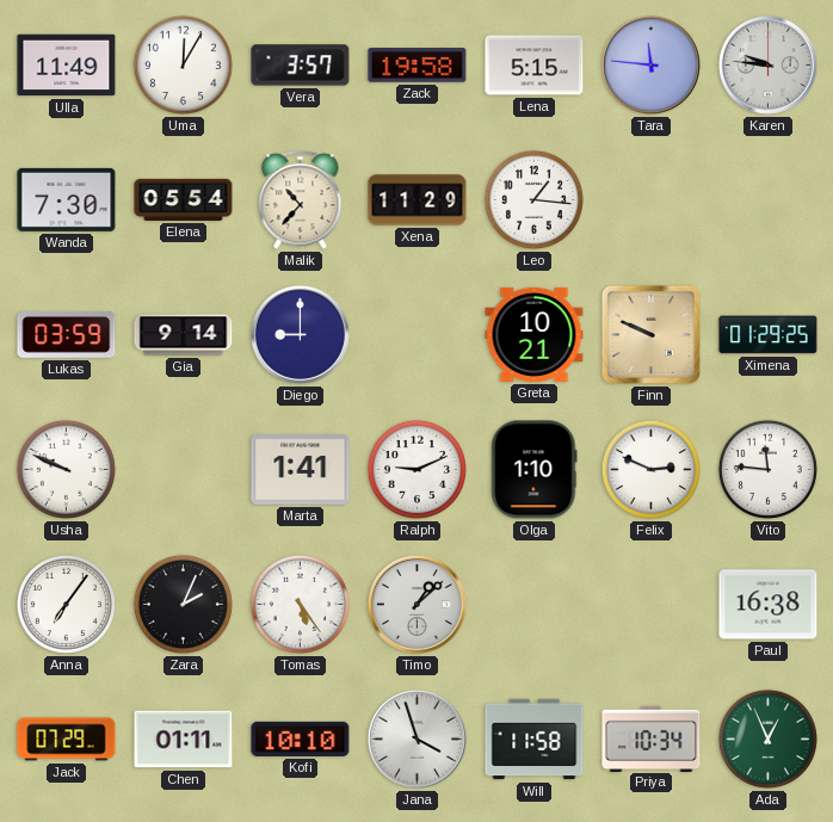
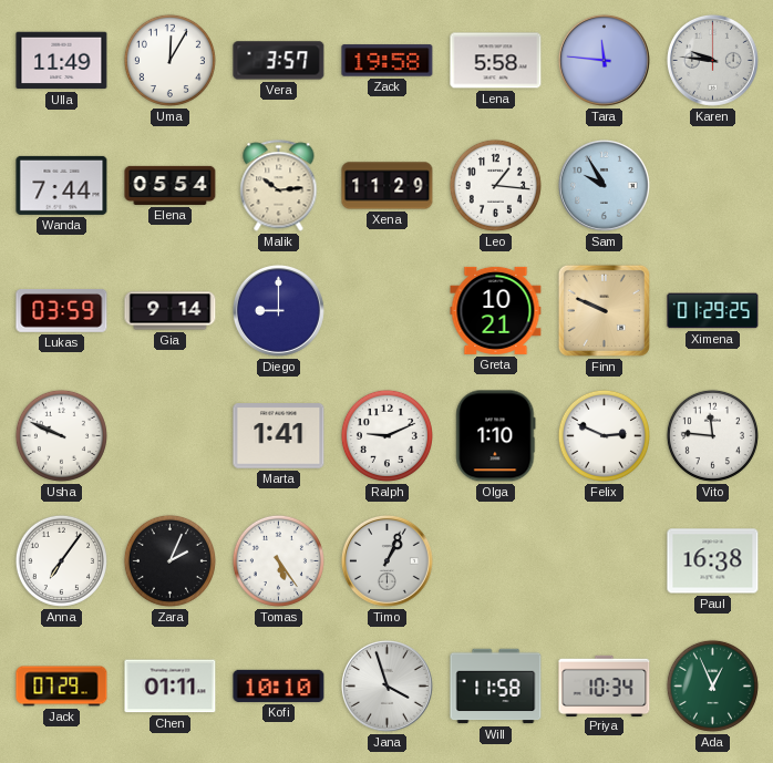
Lena: 5:15 -> 5:58 (496, 61)
Wanda: 7:30 -> 7:44 (62, 185)
Malik: 10:37 -> 10:14 (279, 186)
Sam: none -> 9:55 (604, 185)
Timo: 1:08 -> 1:04 (386, 560)
